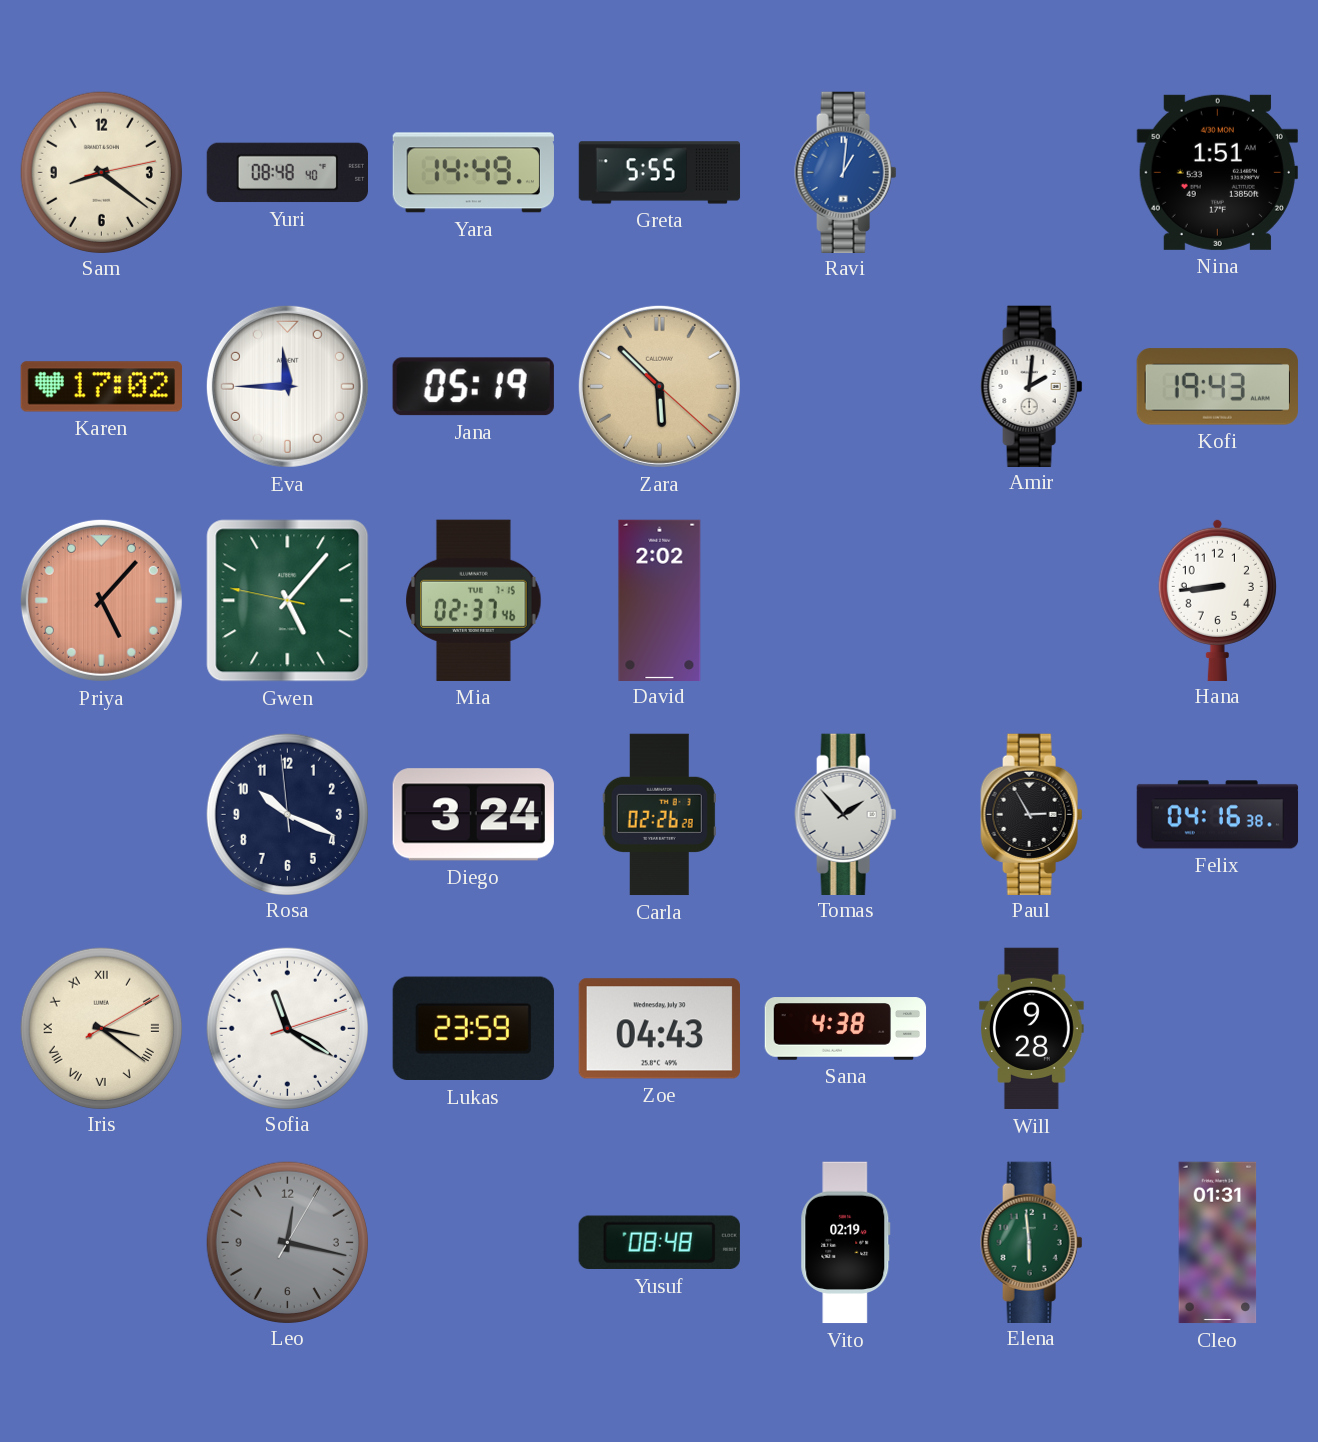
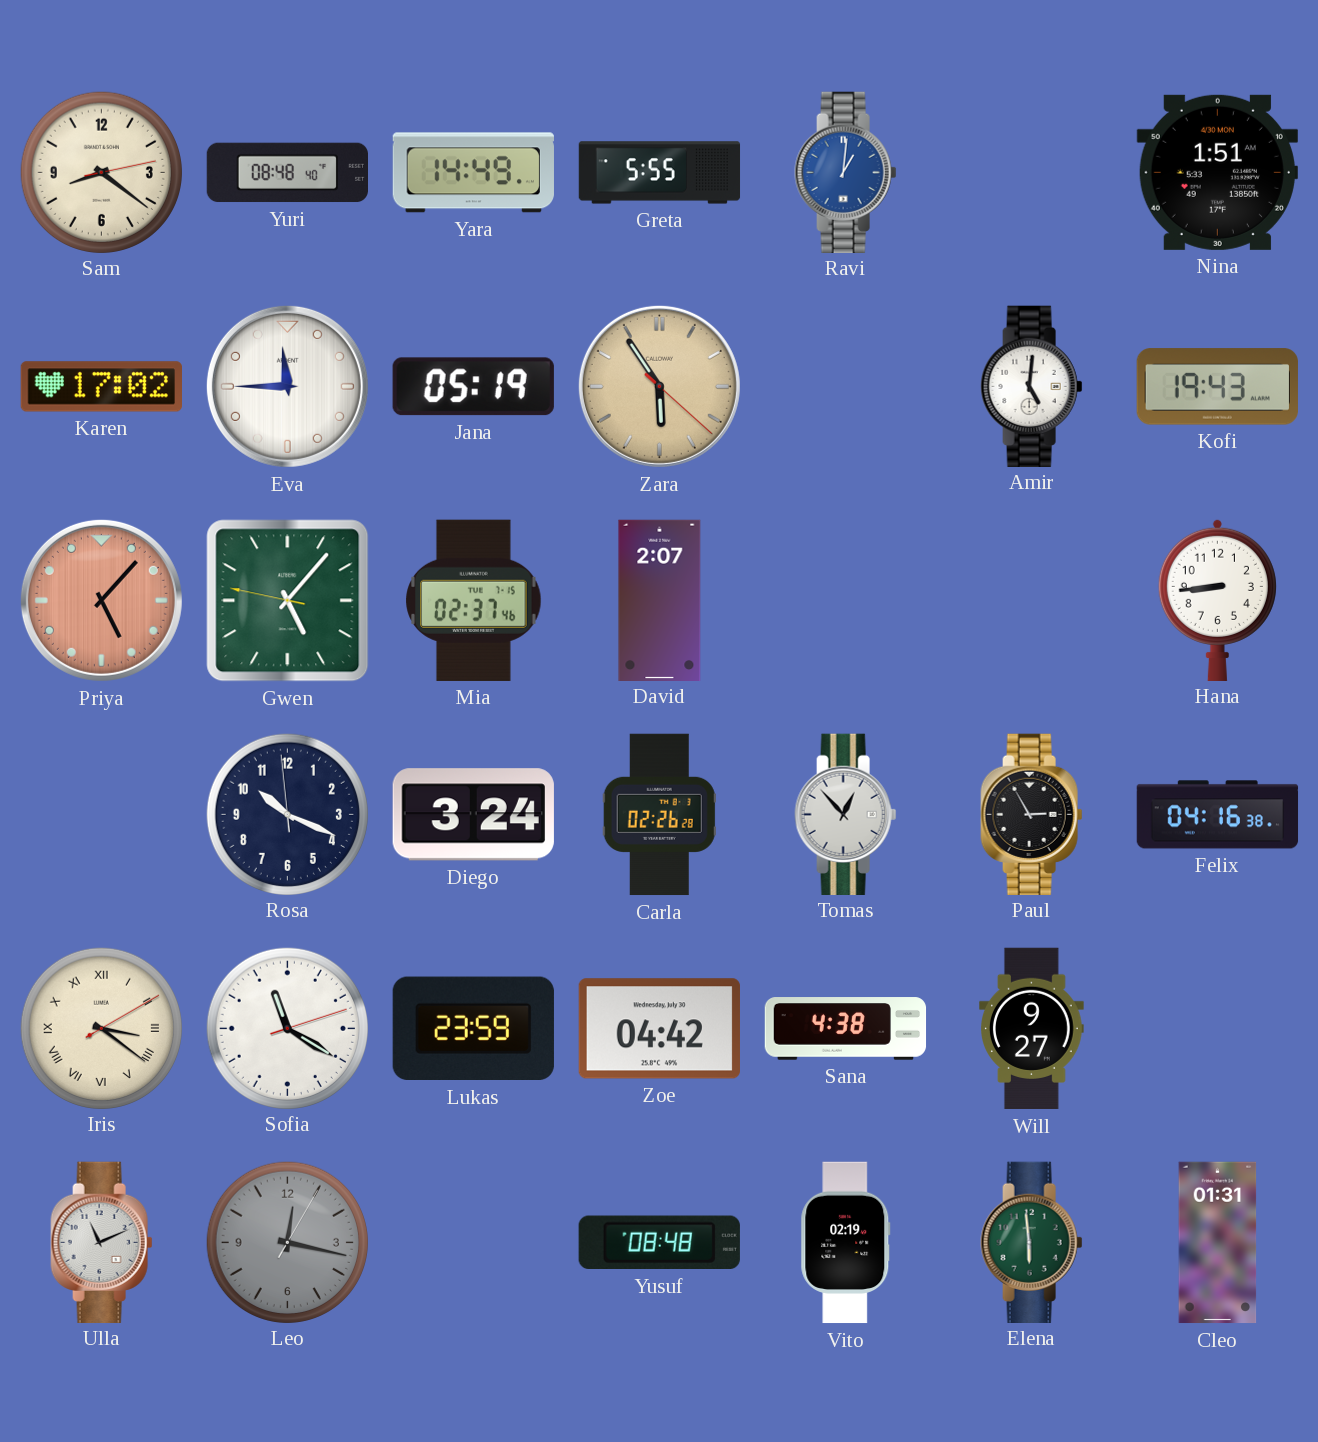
Zara: 5:52 -> 5:54 (659, 386)
Amir: 2:01 -> 5:01 (1032, 386)
David: 2:02 -> 2:07 (660, 600)
Tomas: 1:53 -> 12:53 (846, 814)
Zoe: 04:43 -> 04:42 (659, 1029)
Will: 9:28 -> 9:27 (1032, 1029)
Ulla: none -> 11:11 (102, 1242)
